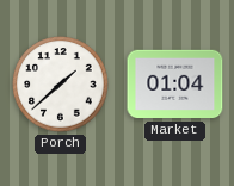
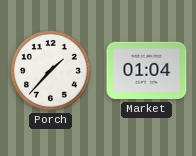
Porch: 1:38 -> 1:37 (51, 71)
